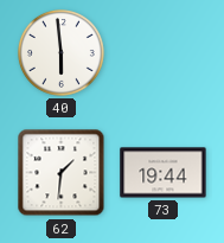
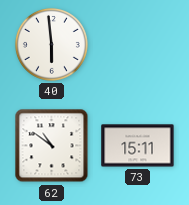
62: 1:31 -> 10:51 (52, 146)
73: 19:44 -> 15:11 (138, 146)
